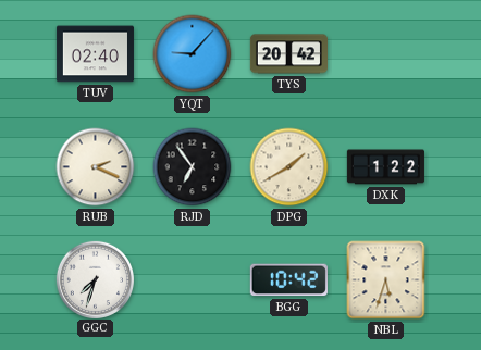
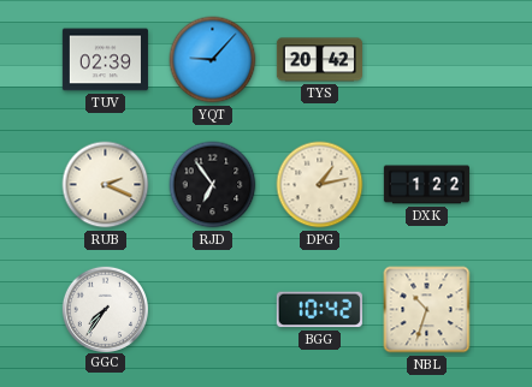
TUV: 02:40 -> 02:39 (105, 60)
DPG: 1:40 -> 1:13 (320, 185)
GGC: 7:33 -> 7:36 (105, 309)
NBL: 5:33 -> 10:33 (427, 310)
